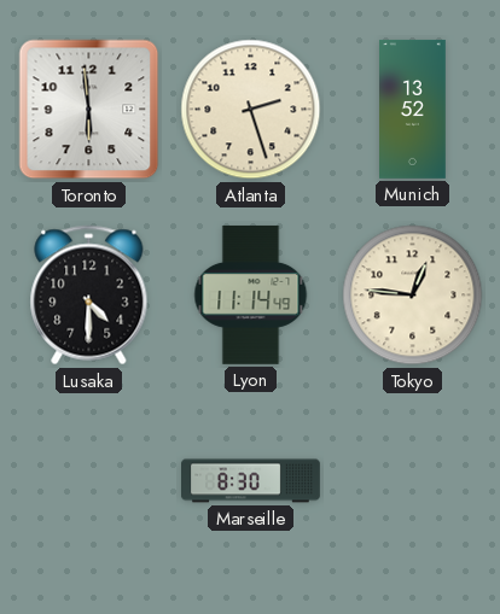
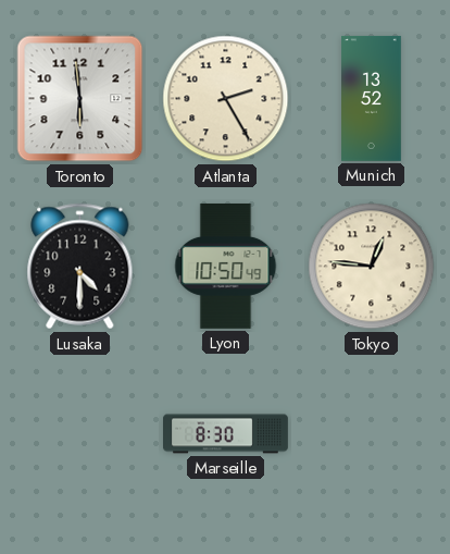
Atlanta: 2:27 -> 2:25 (226, 99)
Lyon: 11:14 -> 10:50 (226, 266)
